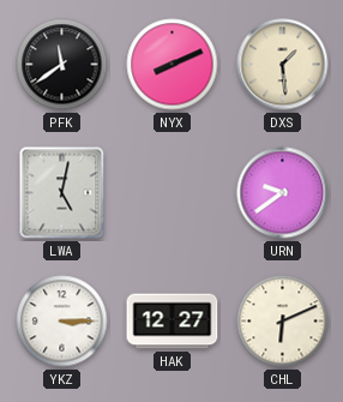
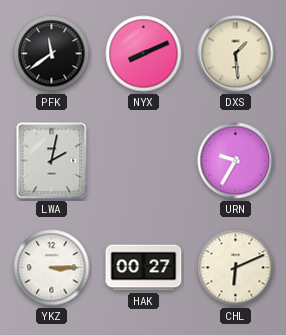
LWA: 5:02 -> 2:02 (52, 161)
URN: 9:39 -> 9:35 (236, 161)
HAK: 12:27 -> 00:27 (144, 268)
